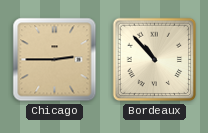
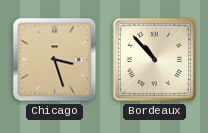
Chicago: 2:45 -> 3:27 (55, 60)
